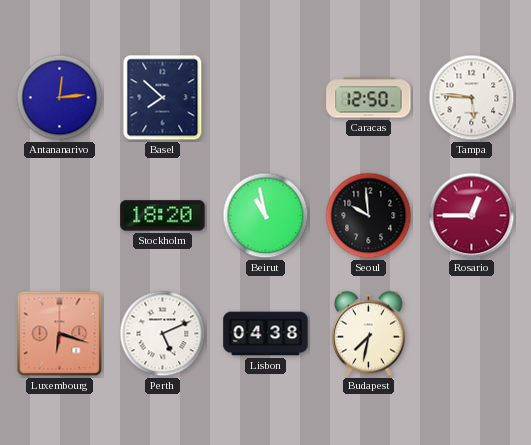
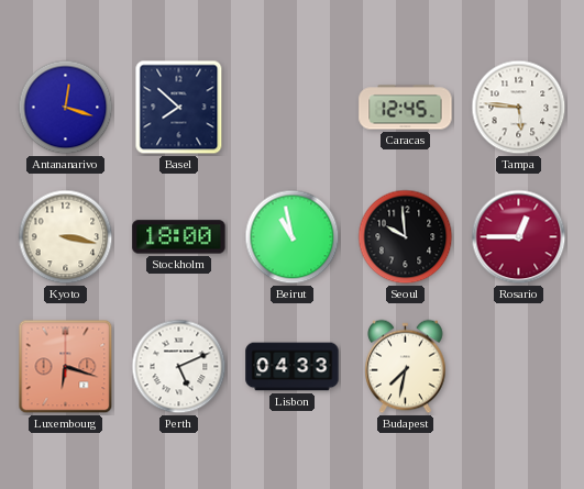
Antananarivo: 12:14 -> 12:18 (66, 108)
Caracas: 12:50 -> 12:45 (406, 108)
Kyoto: none -> 3:17 (66, 237)
Stockholm: 18:20 -> 18:00 (179, 237)
Lisbon: 04:38 -> 04:33 (293, 367)
